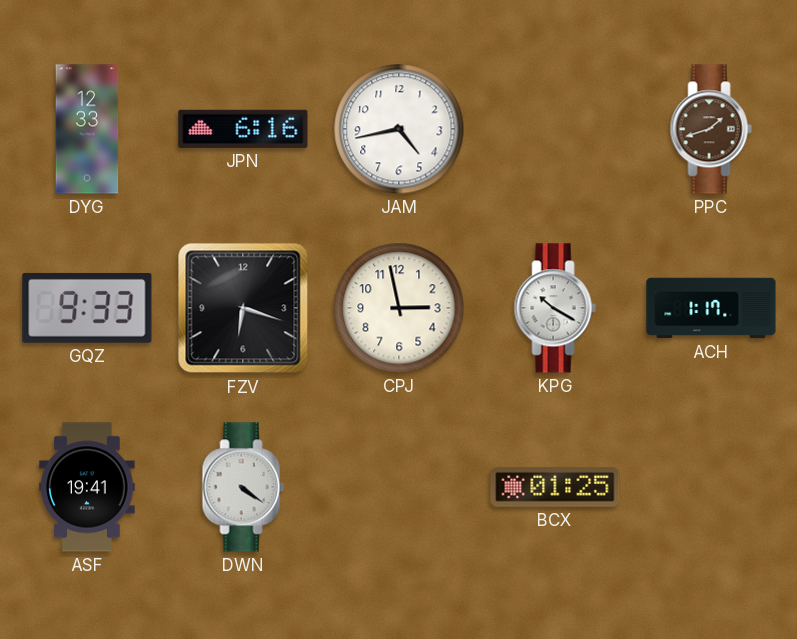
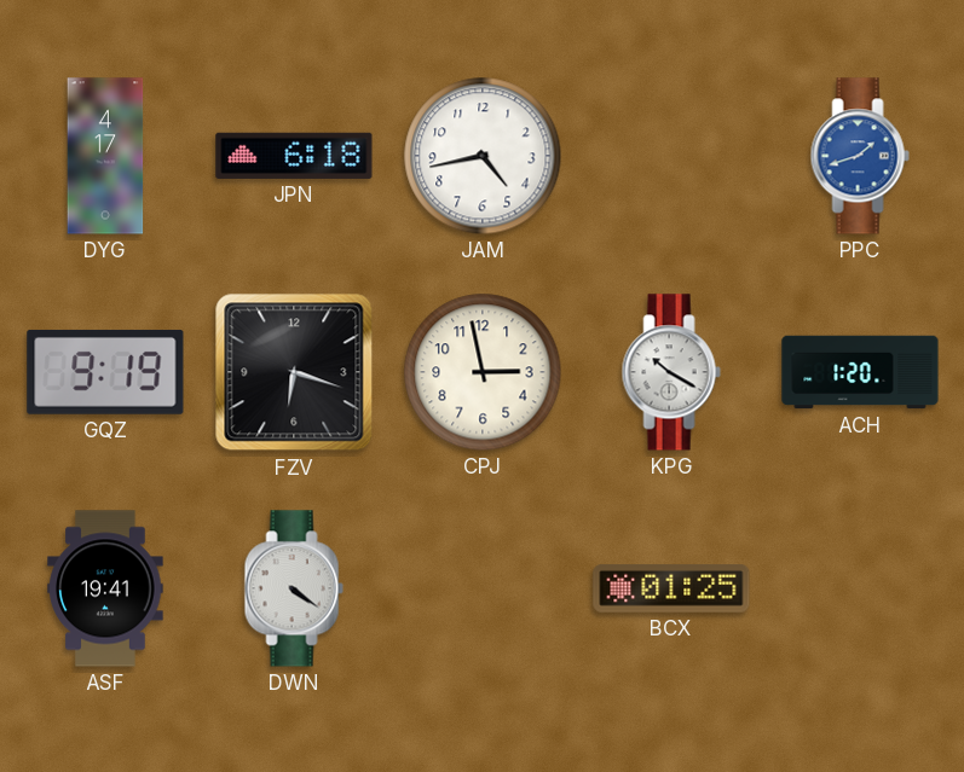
DYG: 12:33 -> 4:17 (105, 156)
JPN: 6:16 -> 6:18 (294, 156)
PPC dial: brown -> blue (860, 156)
GQZ: 9:33 -> 9:19 (105, 372)
ACH: 1:17 -> 1:20 (860, 372)
